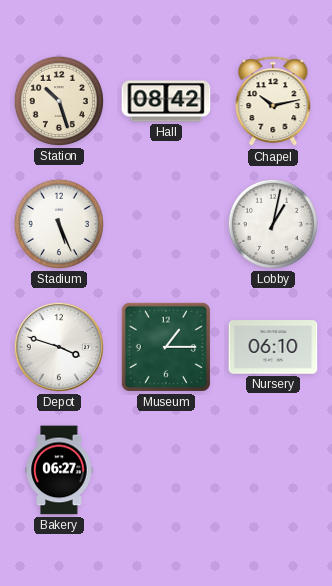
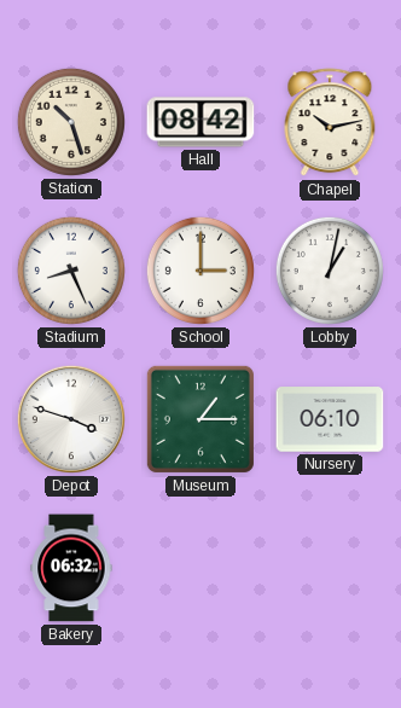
Stadium: 5:26 -> 8:26 (71, 271)
School: none -> 3:00 (200, 271)
Bakery: 06:27 -> 06:32 (71, 568)
